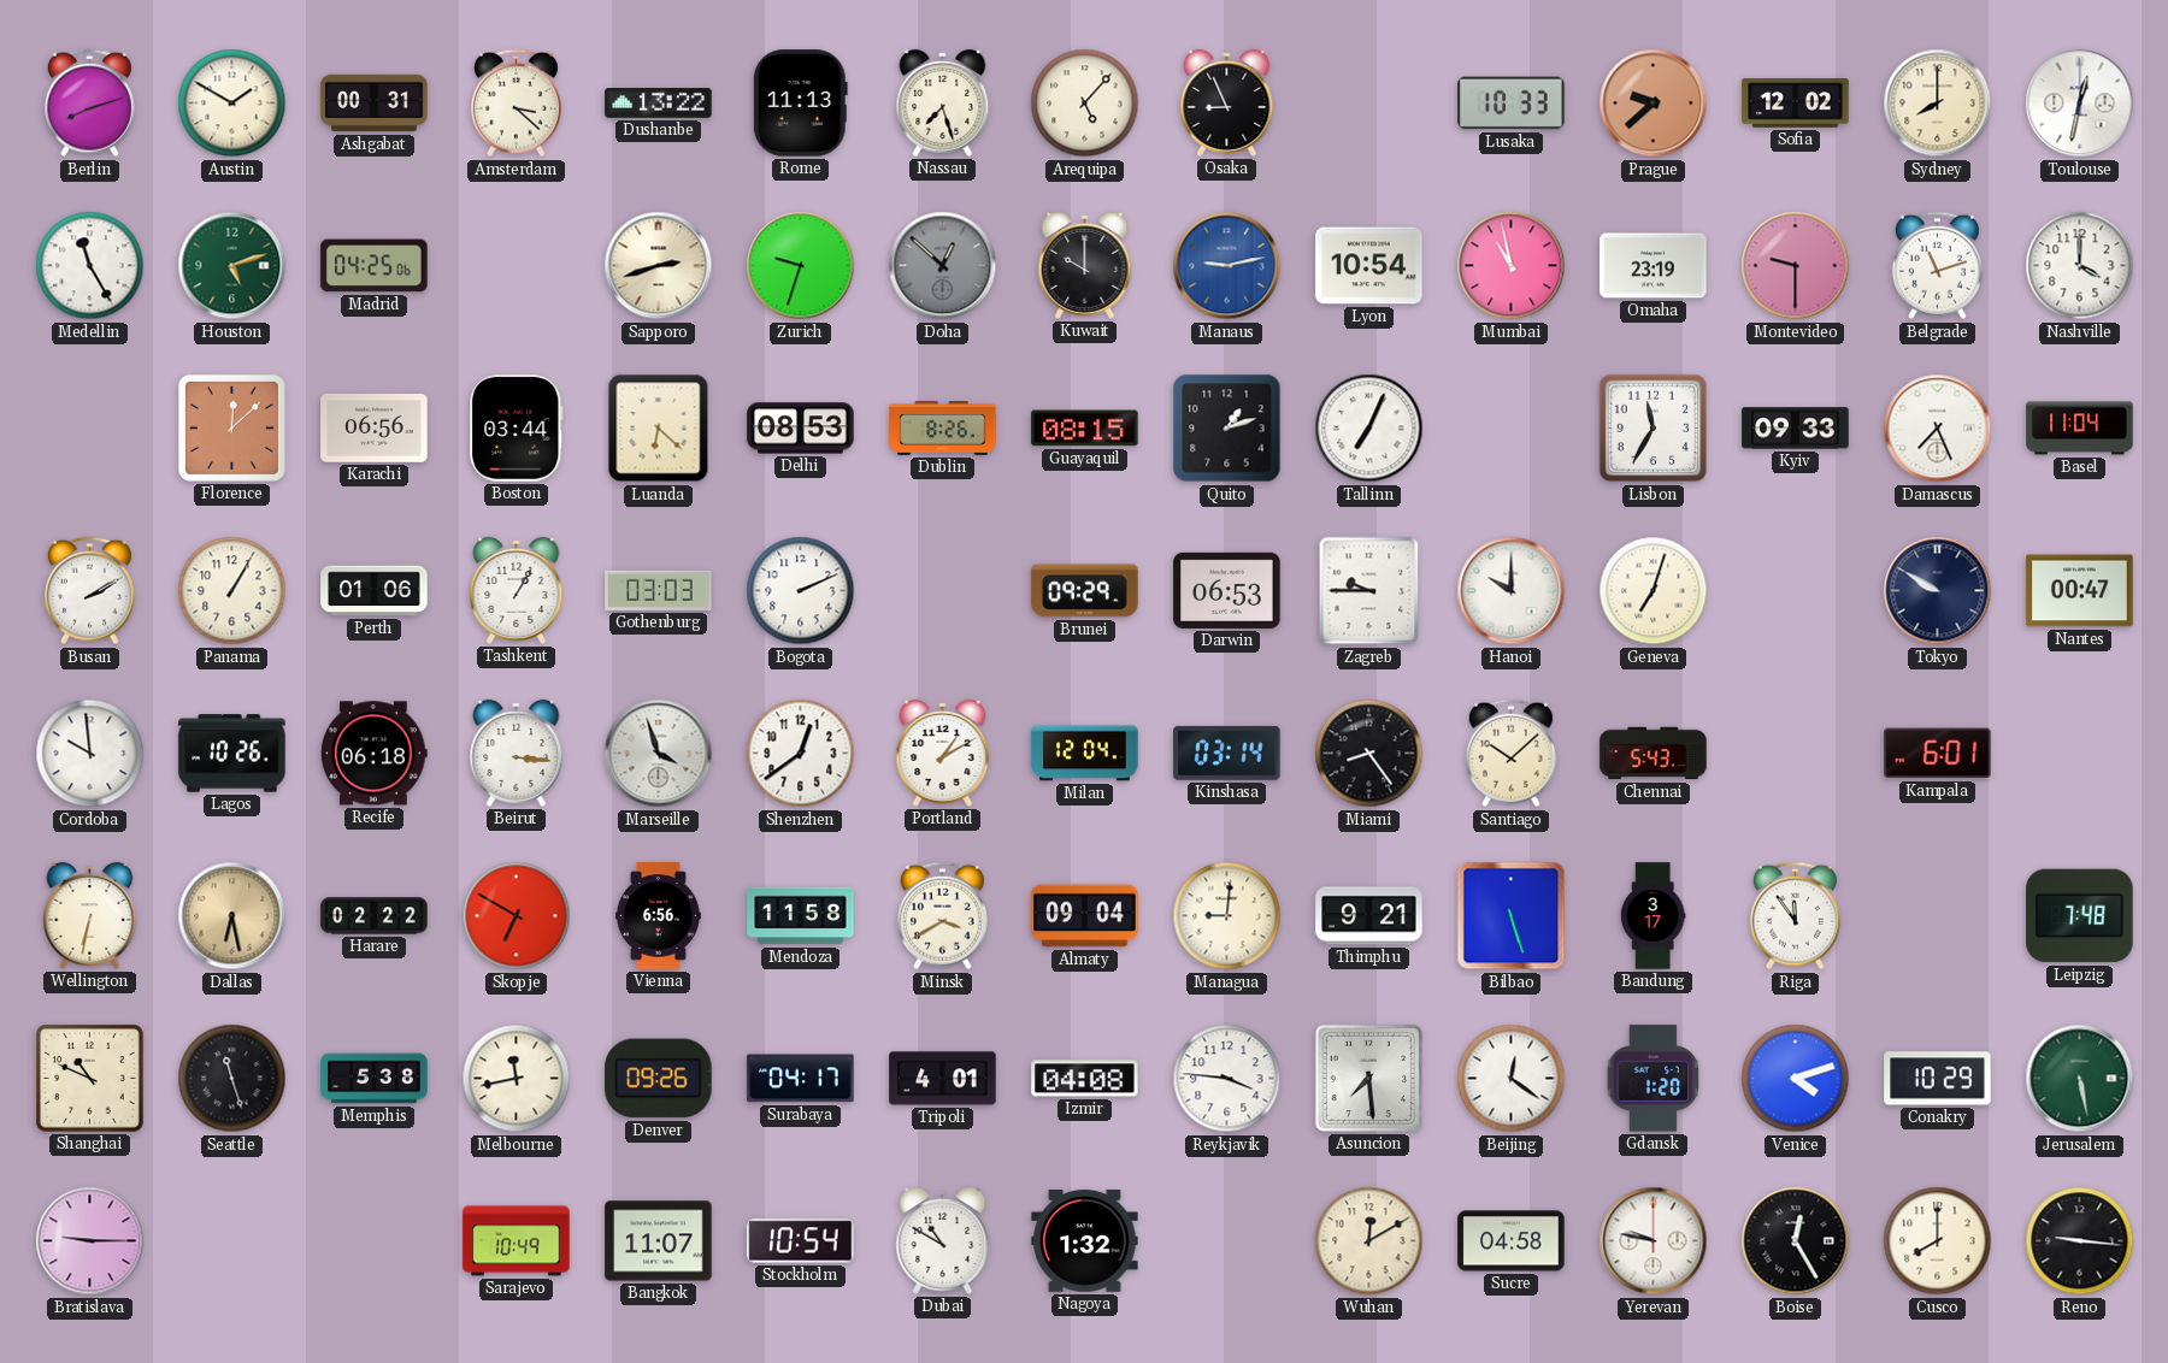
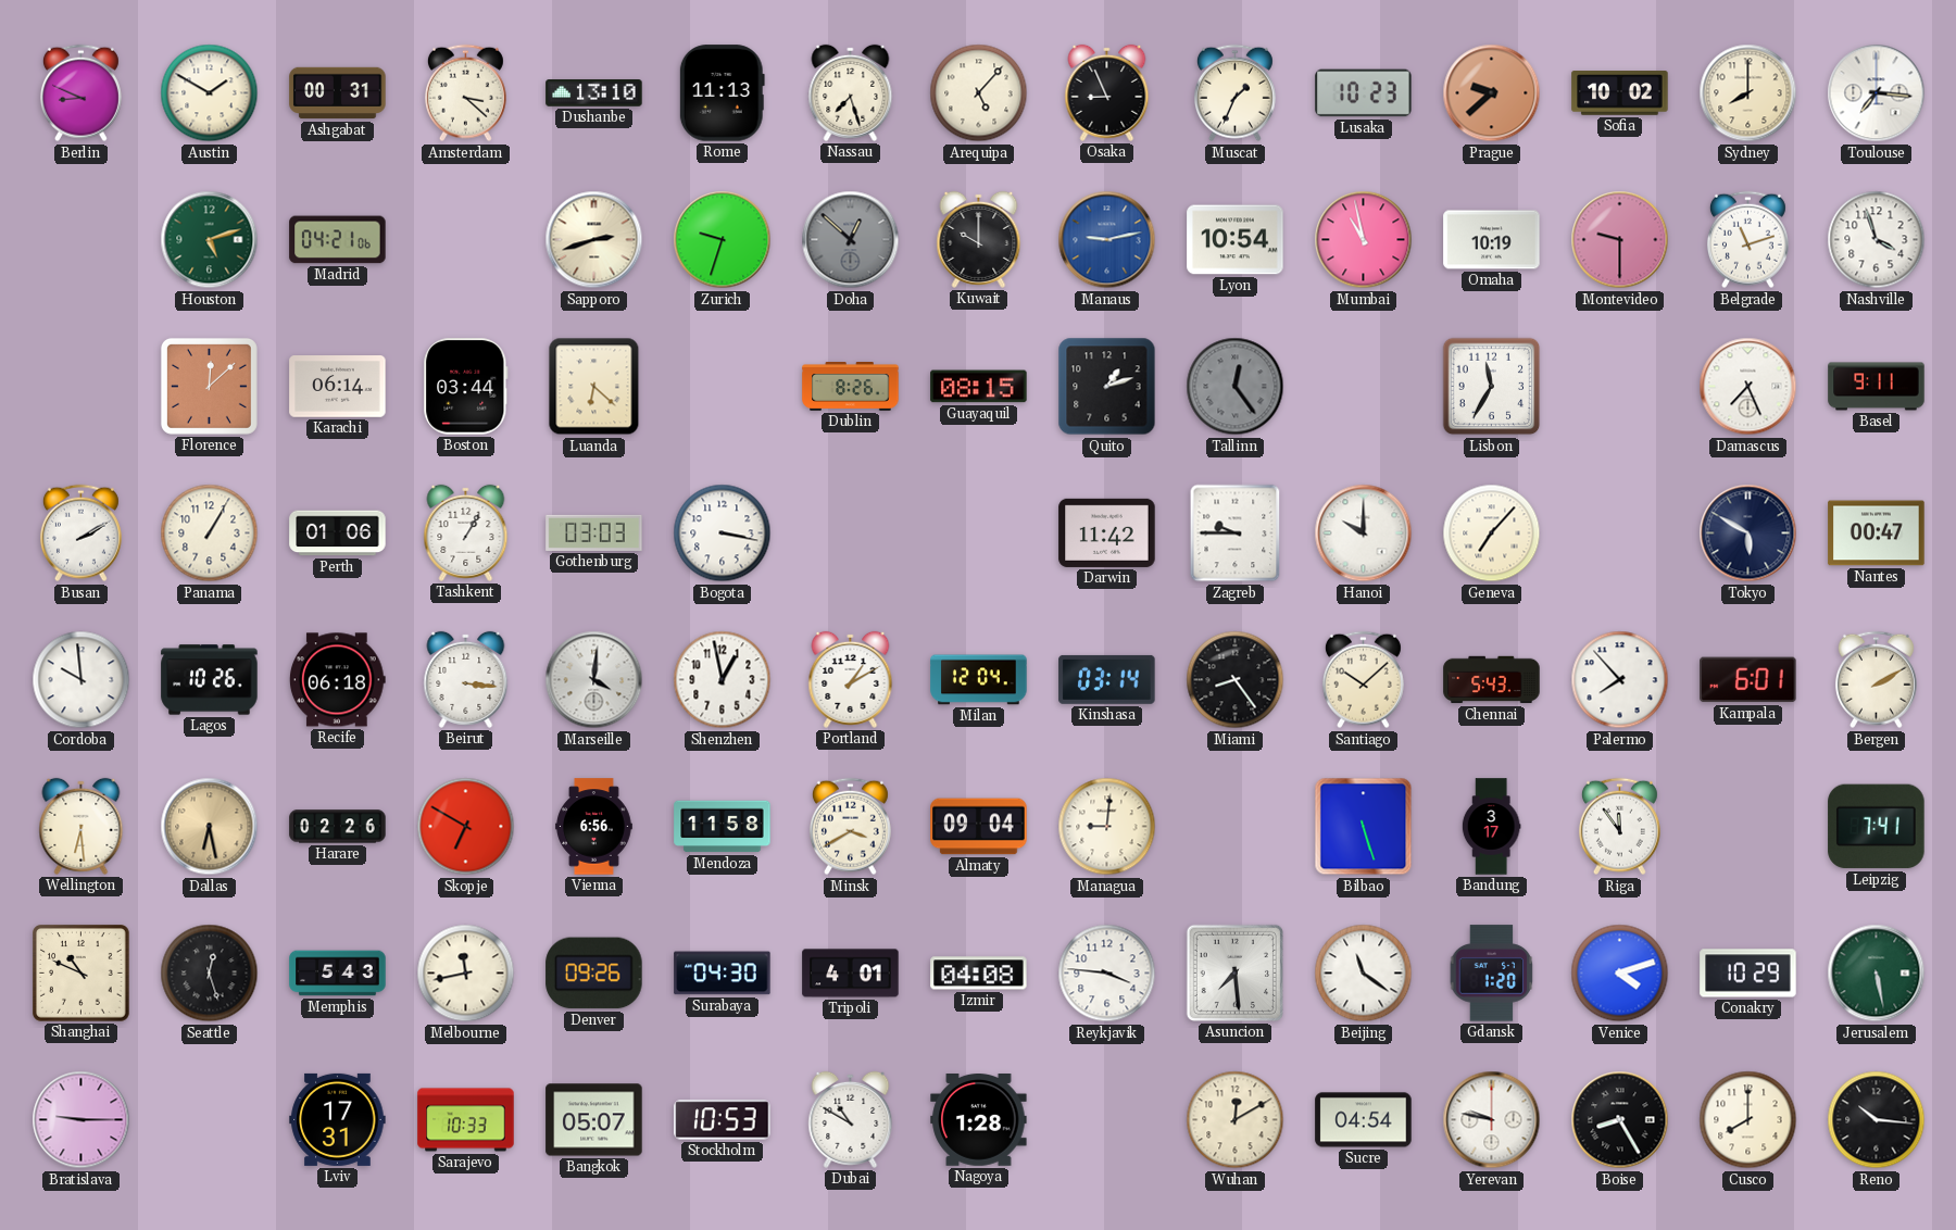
Berlin: 8:12 -> 8:49 (80, 93)
Dushanbe: 13:22 -> 13:10 (594, 93)
Muscat: none -> 1:34 (1234, 93)
Lusaka: 10:33 -> 10:23 (1364, 93)
Sofia: 12:02 -> 10:02 (1620, 93)
Toulouse: 12:32 -> 7:16 (1877, 93)
Medellin: 11:25 -> none (90, 266)
Madrid: 04:25 -> 04:21 (338, 240)
Omaha: 23:19 -> 10:19 (1492, 240)
Nashville: 4:00 -> 3:57 (1877, 240)
Karachi: 06:56 -> 06:14 (338, 387)
Delhi: 08:53 -> none (801, 429)
Tallinn: 7:04 -> 12:24 (1236, 387)
Tallinn dial: white -> grey (1236, 387)
Kyiv: 09:33 -> none (1796, 429)
Basel: 11:04 -> 9:11 (1877, 387)
Bogota: 2:11 -> 3:17 (723, 534)
Brunei: 09:29 -> none (1085, 591)
Darwin: 06:53 -> 11:42 (1107, 532)
Geneva: 7:03 -> 7:07 (1492, 534)
Tokyo: 9:50 -> 5:50 (1748, 534)
Marseille: 3:57 -> 4:01 (594, 680)
Shenzhen: 12:39 -> 12:58 (723, 680)
Palermo: none -> 7:53 (1620, 680)
Bergen: none -> 2:10 (1876, 680)
Wellington: 6:32 -> 6:29 (81, 826)
Harare: 02:22 -> 02:26 (338, 827)
Thimphu: 9:21 -> none (1369, 916)
Leipzig: 7:48 -> 7:41 (1877, 827)
Seattle: 11:27 -> 12:27 (210, 974)
Memphis: 5:38 -> 5:43 (338, 974)
Surabaya: 04:17 -> 04:30 (723, 974)
Beijing: 12:21 -> 11:21 (1364, 974)
Lviv: none -> 17:31 (338, 1119)
Sarajevo: 10:49 -> 10:33 (466, 1120)
Bangkok: 11:07 -> 05:07 (594, 1120)
Stockholm: 10:54 -> 10:53 (723, 1120)
Nagoya: 1:32 -> 1:28 (979, 1120)
Sucre: 04:58 -> 04:54 (1364, 1120)
Boise: 12:25 -> 8:25 (1620, 1120)
Reno: 9:16 -> 10:16 (1877, 1120)
